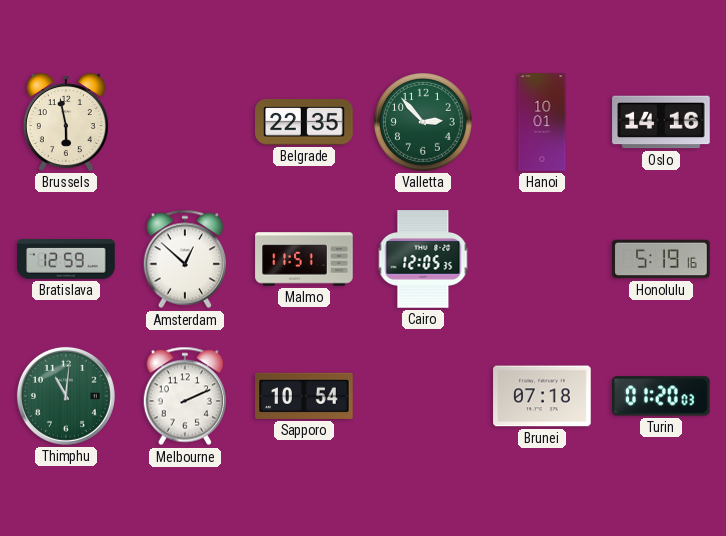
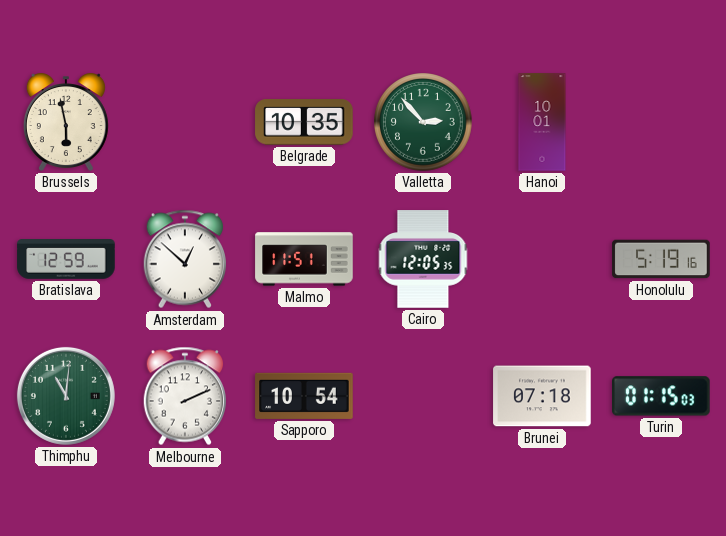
Belgrade: 22:35 -> 10:35 (304, 122)
Oslo: 14:16 -> none (661, 122)
Turin: 01:20 -> 01:15 (662, 396)
